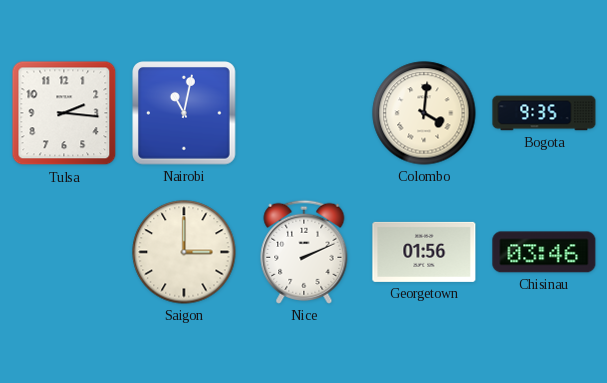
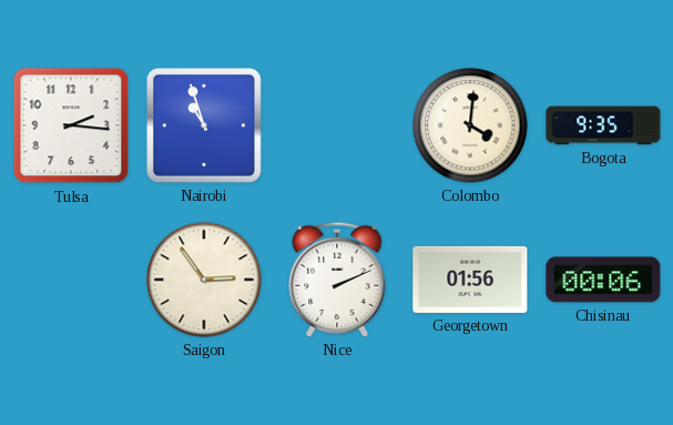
Nairobi: 11:02 -> 10:57 (204, 125)
Saigon: 3:00 -> 2:54 (204, 280)
Chisinau: 03:46 -> 00:06 (603, 280)
